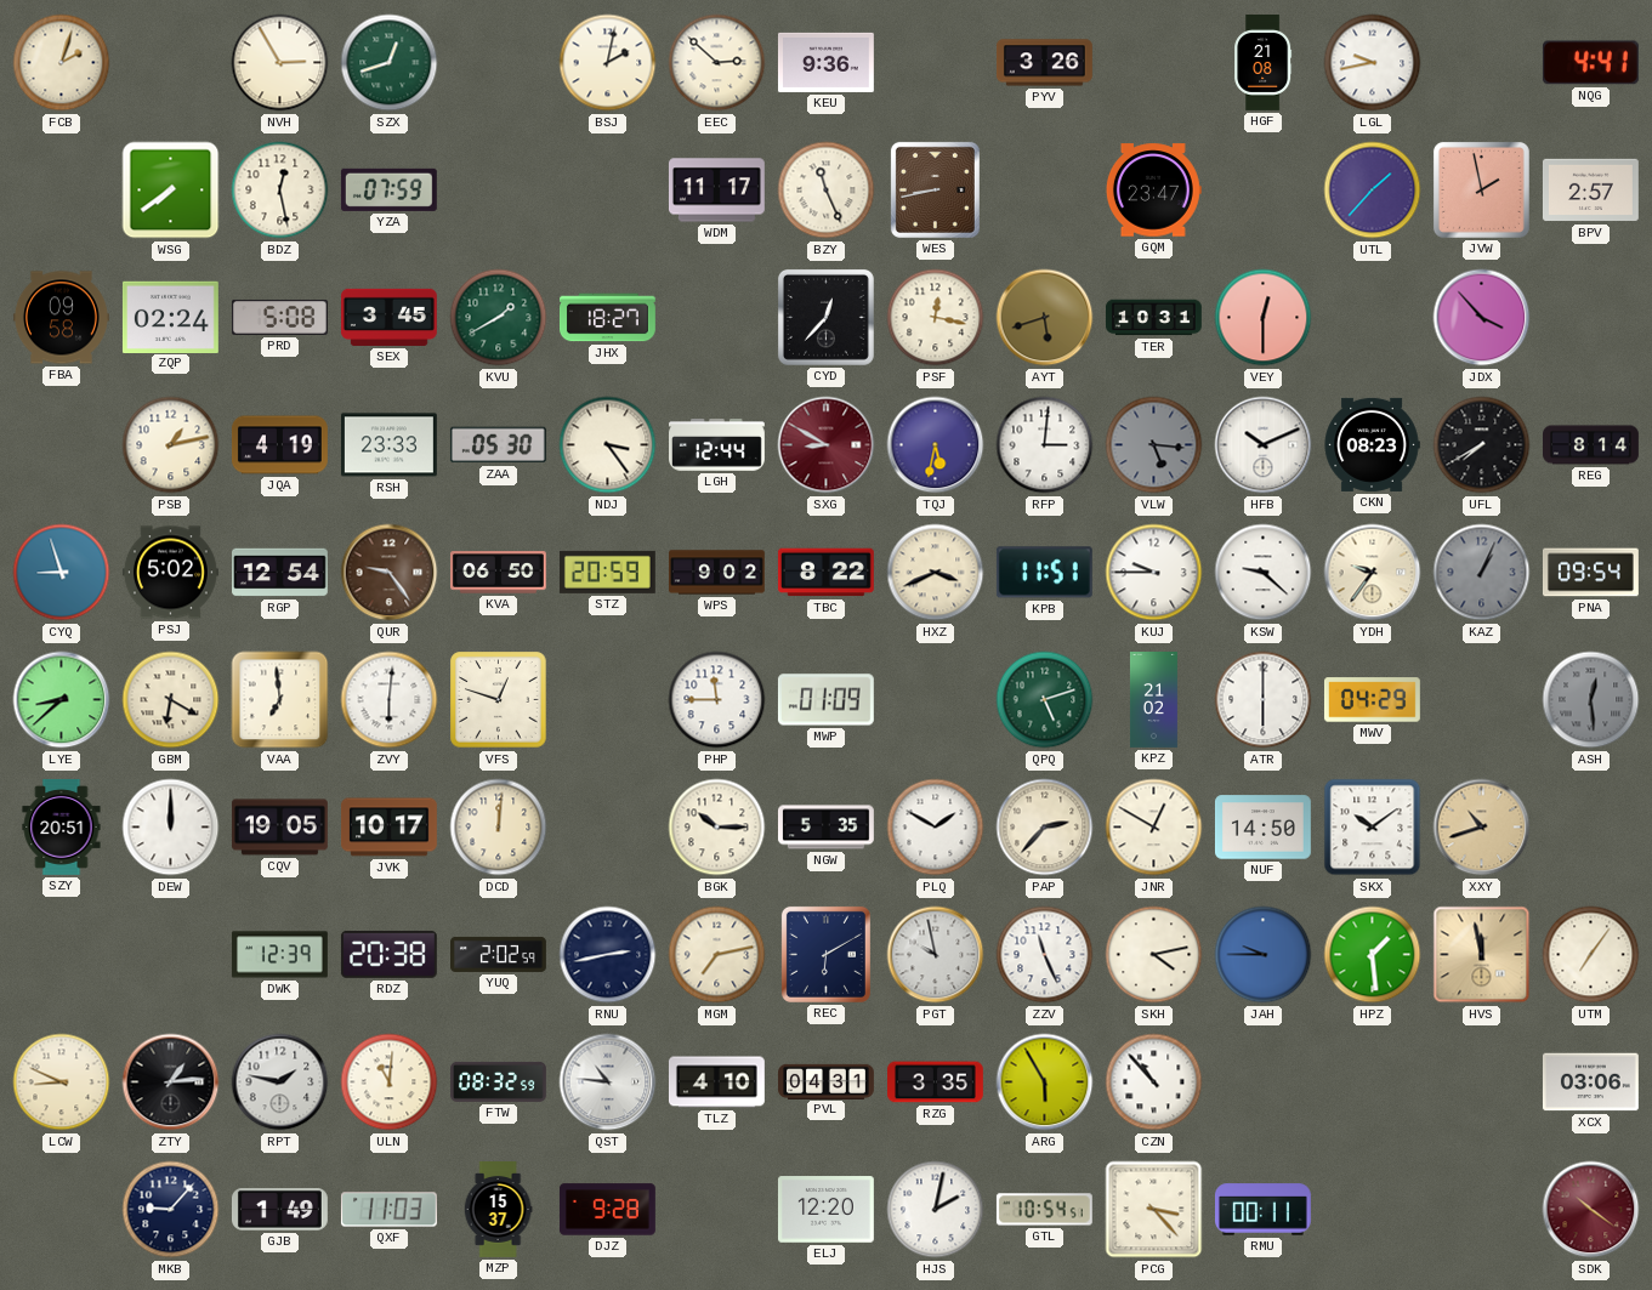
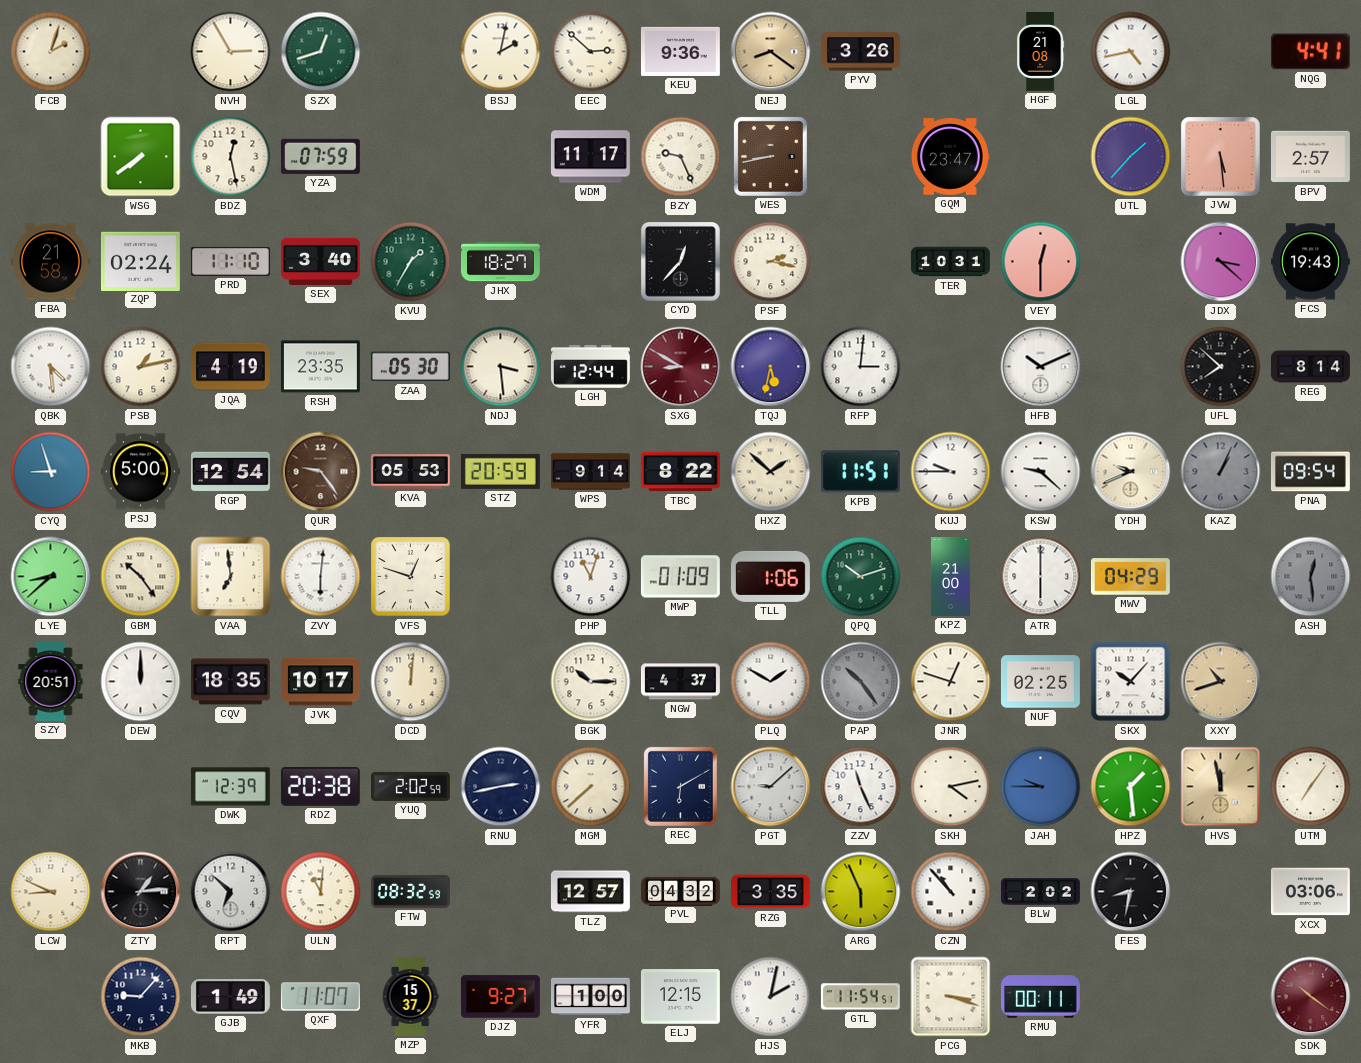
NEJ: none -> 8:21 (771, 52)
LGL: 9:43 -> 4:43 (1131, 52)
BZY: 11:26 -> 9:26 (681, 157)
JVW: 1:58 -> 5:29 (1220, 156)
FBA: 09:58 -> 21:58 (50, 262)
PRD: 5:08 -> 11:10 (230, 262)
SEX: 3:45 -> 3:40 (320, 261)
KVU: 1:40 -> 1:35 (411, 262)
PSF: 12:17 -> 2:17 (771, 262)
AYT: 5:42 -> none (1045, 318)
JDX: 3:53 -> 3:22 (1221, 262)
FCS: none -> 19:43 (1311, 262)
QBK: none -> 4:29 (51, 367)
RSH: 23:33 -> 23:35 (320, 367)
NDJ: 3:24 -> 3:29 (501, 367)
VLW: 5:16 -> none (1154, 445)
CKN: 08:23 -> none (1372, 444)
UFL: 7:40 -> 7:52 (1221, 367)
PSJ: 5:02 -> 5:00 (140, 472)
KVA: 06:50 -> 05:53 (410, 472)
WPS: 9:02 -> 9:14 (591, 472)
HXZ: 3:41 -> 1:52 (771, 472)
YDH: 9:36 -> 9:41 (1131, 472)
GBM: 6:20 -> 10:24 (141, 577)
PHP: 11:45 -> 11:03 (591, 577)
TLL: none -> 1:06 (770, 576)
QPQ: 5:12 -> 10:12 (861, 577)
KPZ: 21:02 -> 21:00 (950, 577)
CQV: 19:05 -> 18:35 (230, 682)
NGW: 5:35 -> 4:37 (680, 682)
PAP: 2:37 -> 10:24 (861, 682)
PAP dial: cream -> grey (861, 682)
JNR: 12:50 -> 12:48 (951, 682)
NUF: 14:50 -> 02:25 (1040, 682)
SKX: 10:09 -> 10:07 (1131, 682)
MGM: 7:13 -> 7:38 (591, 787)
PGT: 9:58 -> 9:08 (771, 787)
RPT: 1:47 -> 6:52 (231, 892)
QST: 10:46 -> none (608, 1082)
TLZ: 4:10 -> 12:57 (590, 892)
PVL: 04:31 -> 04:32 (681, 891)
ARG: 5:55 -> 5:56 (861, 892)
BLW: none -> 2:02 (1041, 892)
FES: none -> 8:32 (1131, 892)
QXF: 11:03 -> 11:07 (320, 997)
DJZ: 9:28 -> 9:27 (500, 997)
YFR: none -> 1:00 (591, 997)
ELJ: 12:20 -> 12:15 (680, 997)
GTL: 10:54 -> 11:54 (860, 997)
PCG: 3:23 -> 3:18 (951, 997)
